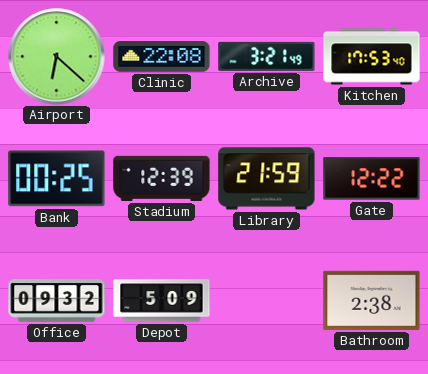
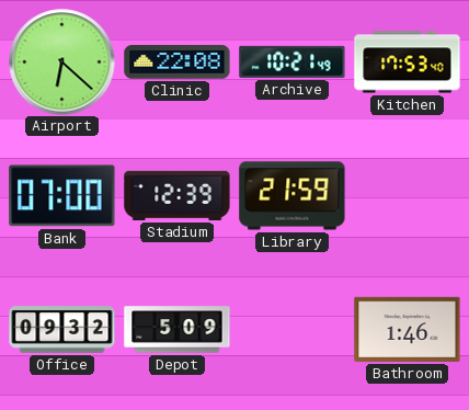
Archive: 3:21 -> 10:21 (293, 61)
Bank: 00:25 -> 07:00 (62, 196)
Gate: 12:22 -> none (372, 179)
Bathroom: 2:38 -> 1:46 (408, 329)
